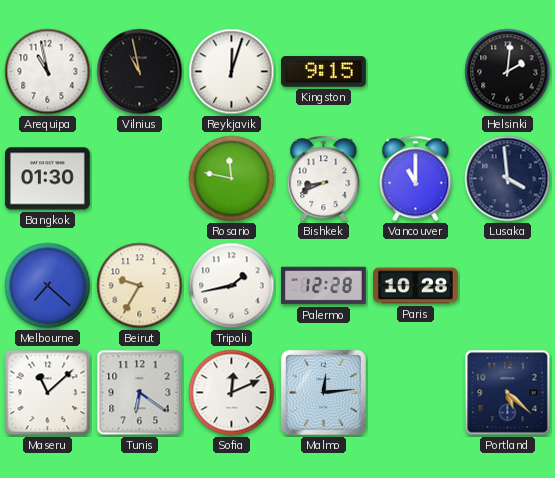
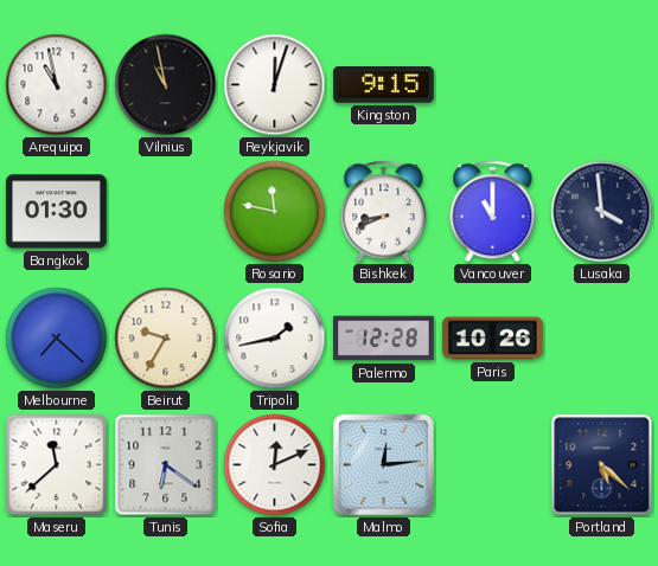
Helsinki: 2:01 -> none (508, 72)
Paris: 10:28 -> 10:26 (492, 339)
Maseru: 11:08 -> 11:38 (57, 465)
